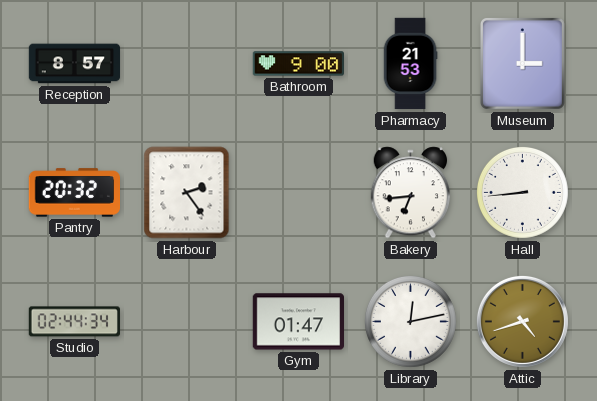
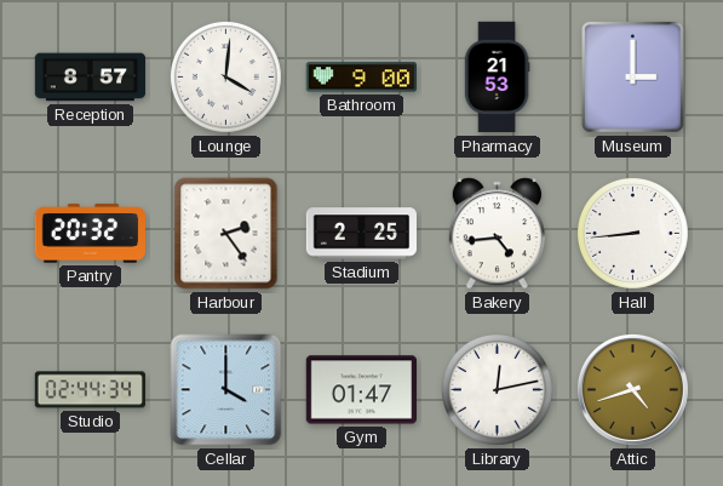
Lounge: none -> 4:01 (225, 76)
Stadium: none -> 2:25 (362, 234)
Bakery: 6:44 -> 4:44 (498, 234)
Cellar: none -> 4:00 (226, 390)
